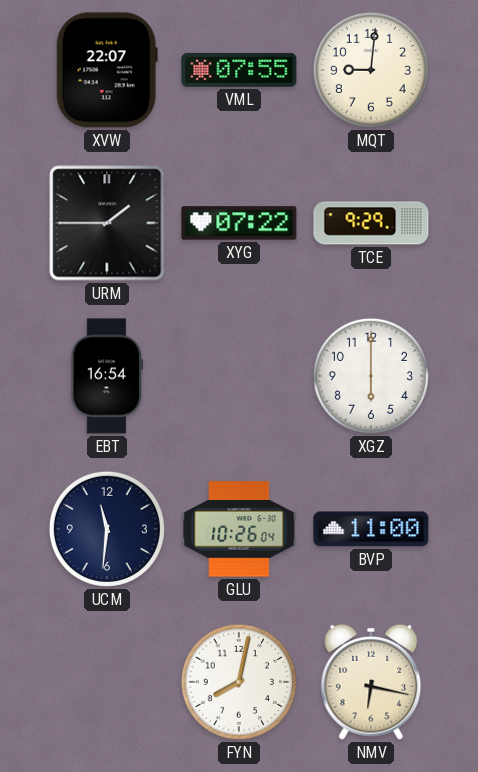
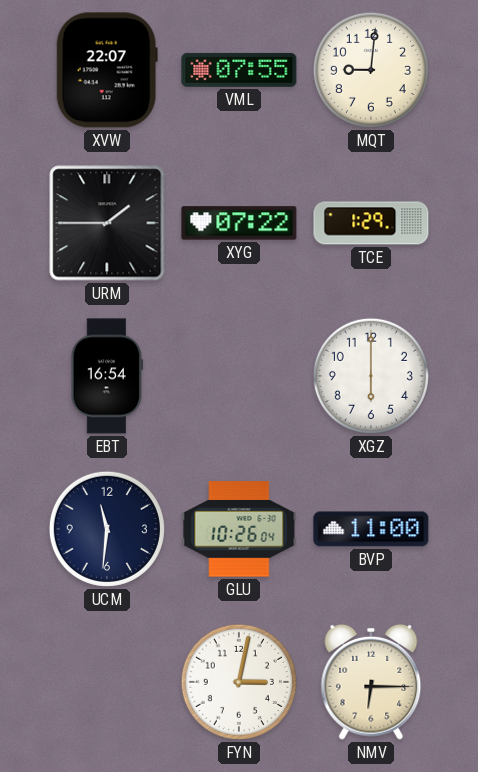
TCE: 9:29 -> 1:29 (371, 223)
FYN: 8:02 -> 3:02 (239, 682)
NMV: 6:17 -> 6:15 (371, 682)
